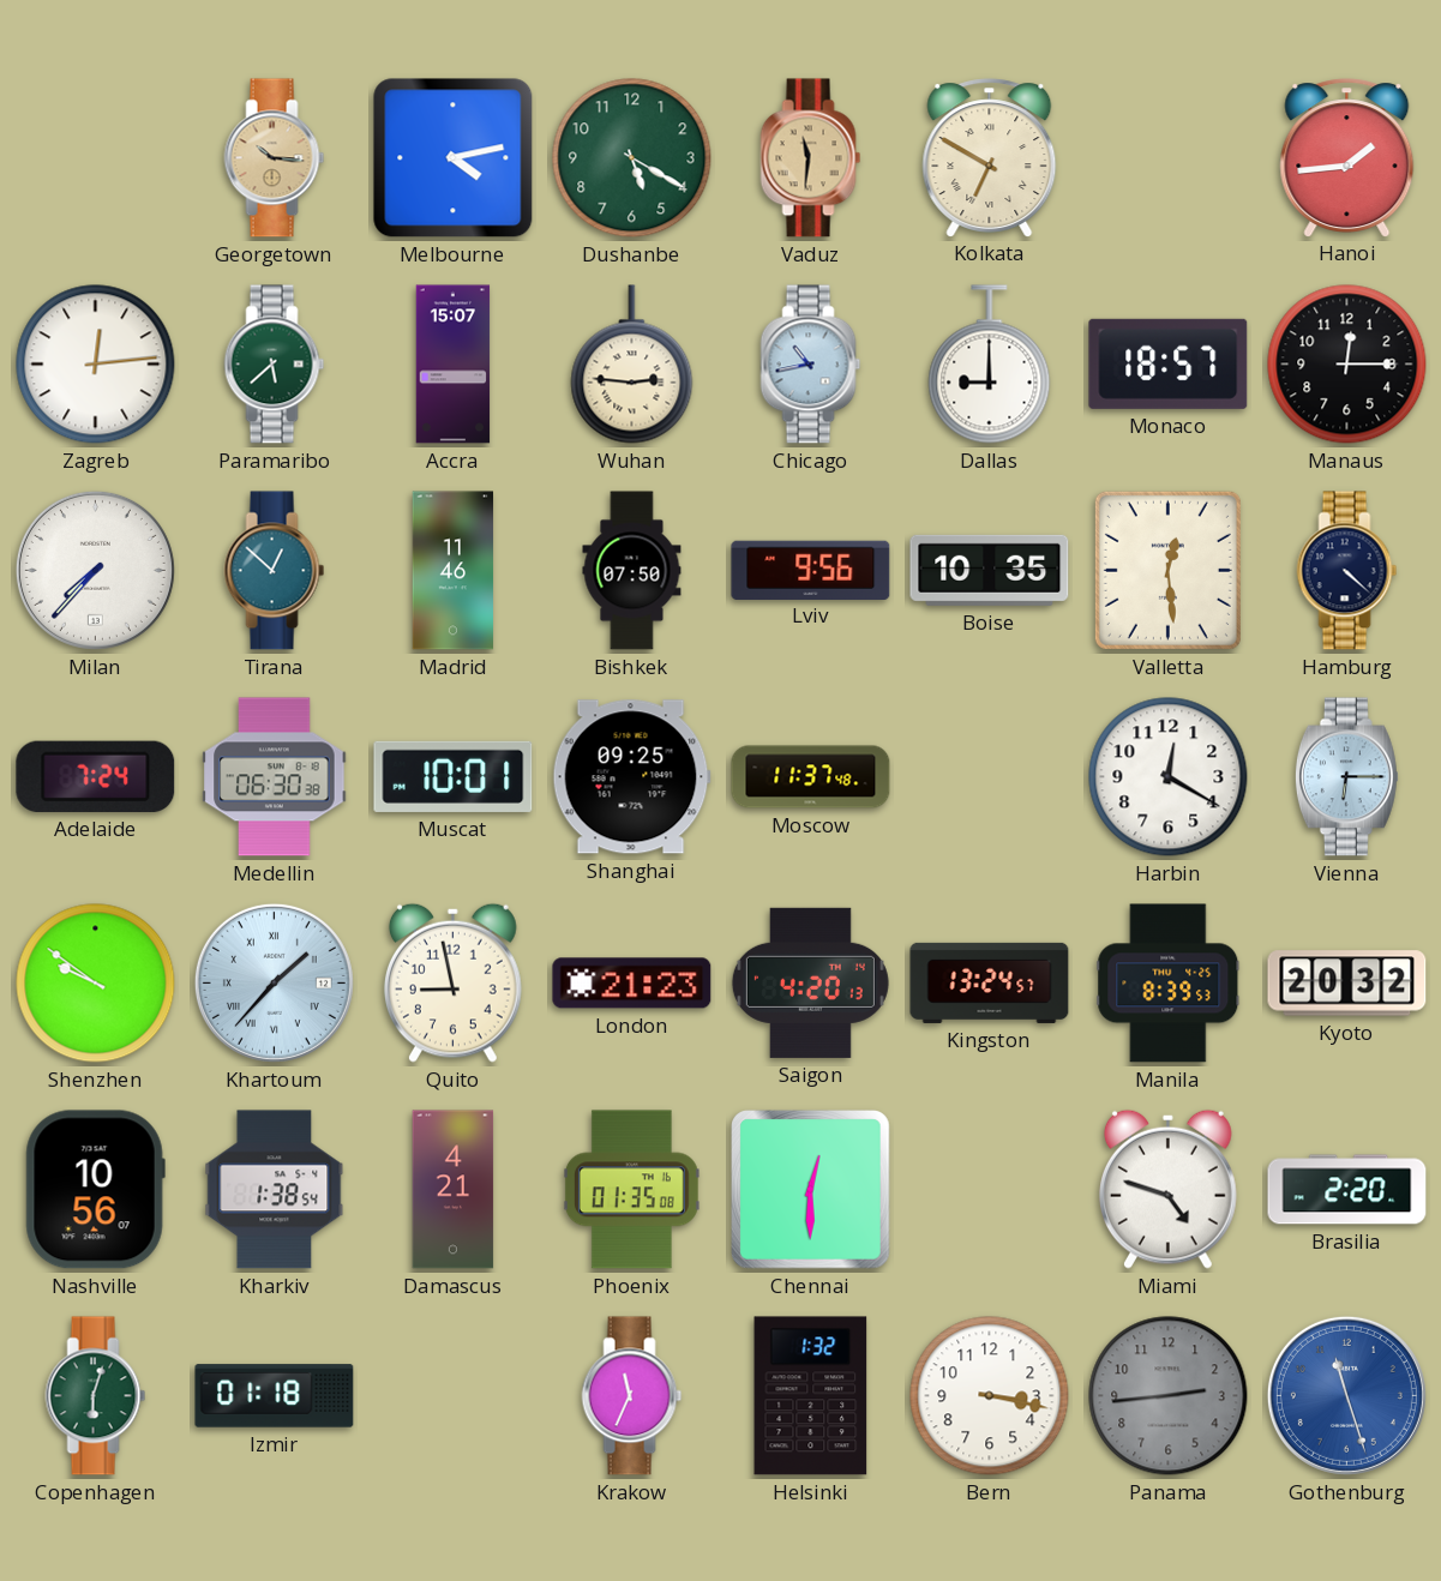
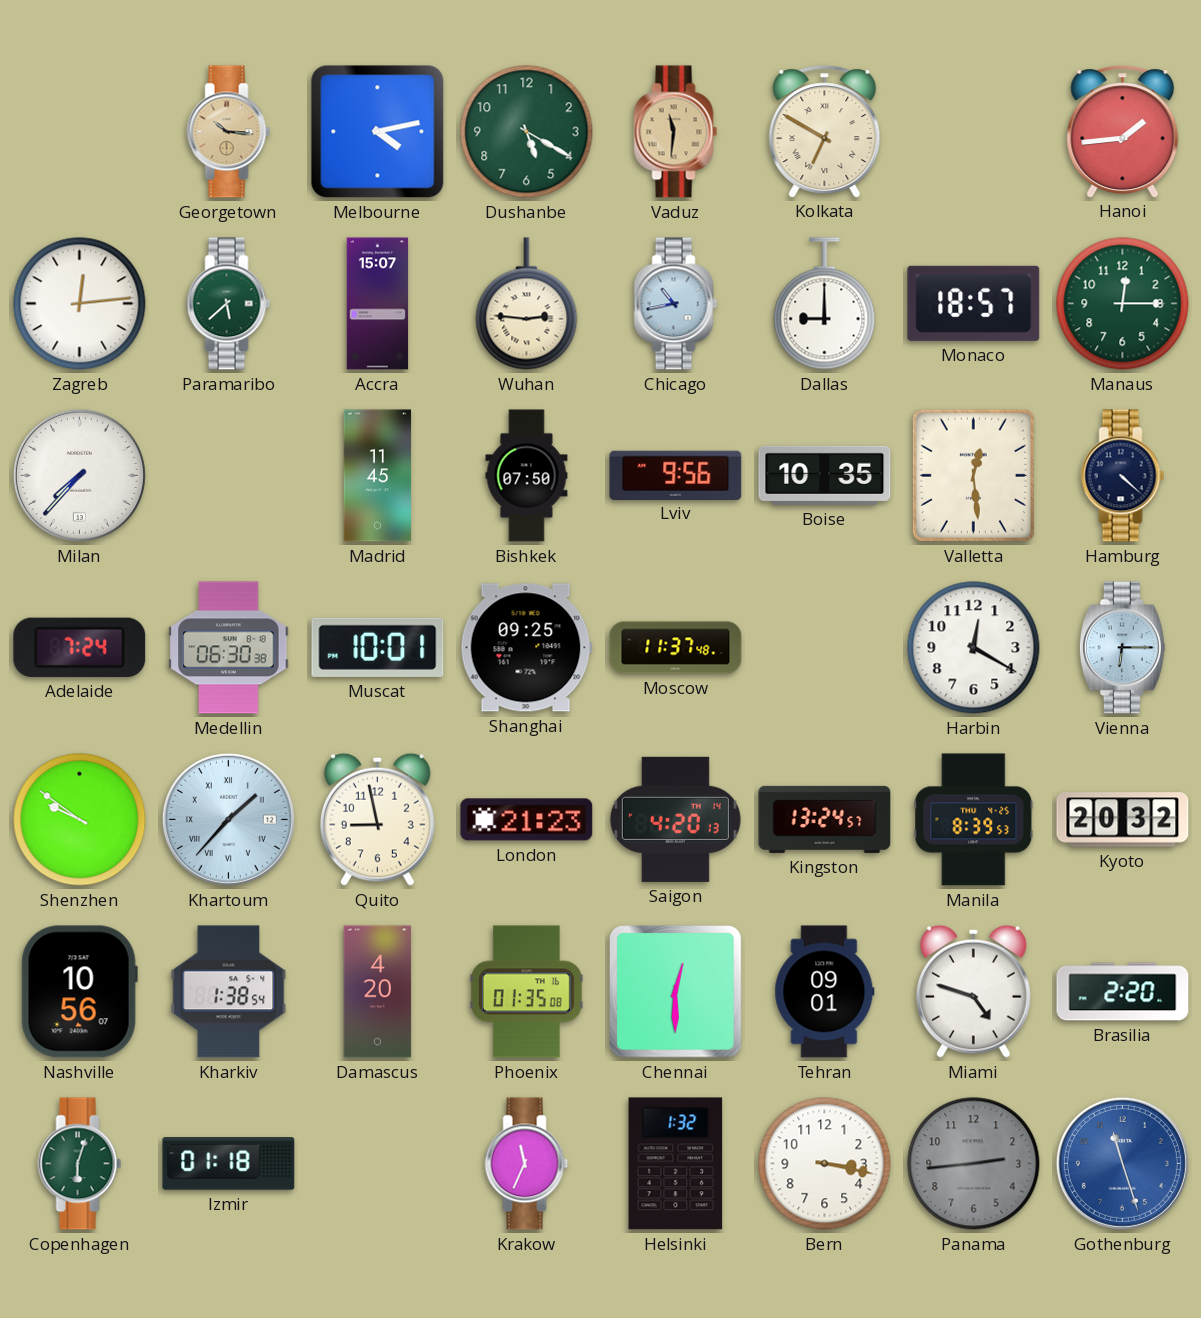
Manaus dial: black -> green (1123, 304)
Tirana: 12:52 -> none (275, 571)
Madrid: 11:46 -> 11:45 (378, 476)
Damascus: 4:21 -> 4:20 (378, 992)
Tehran: none -> 09:01 (825, 992)
